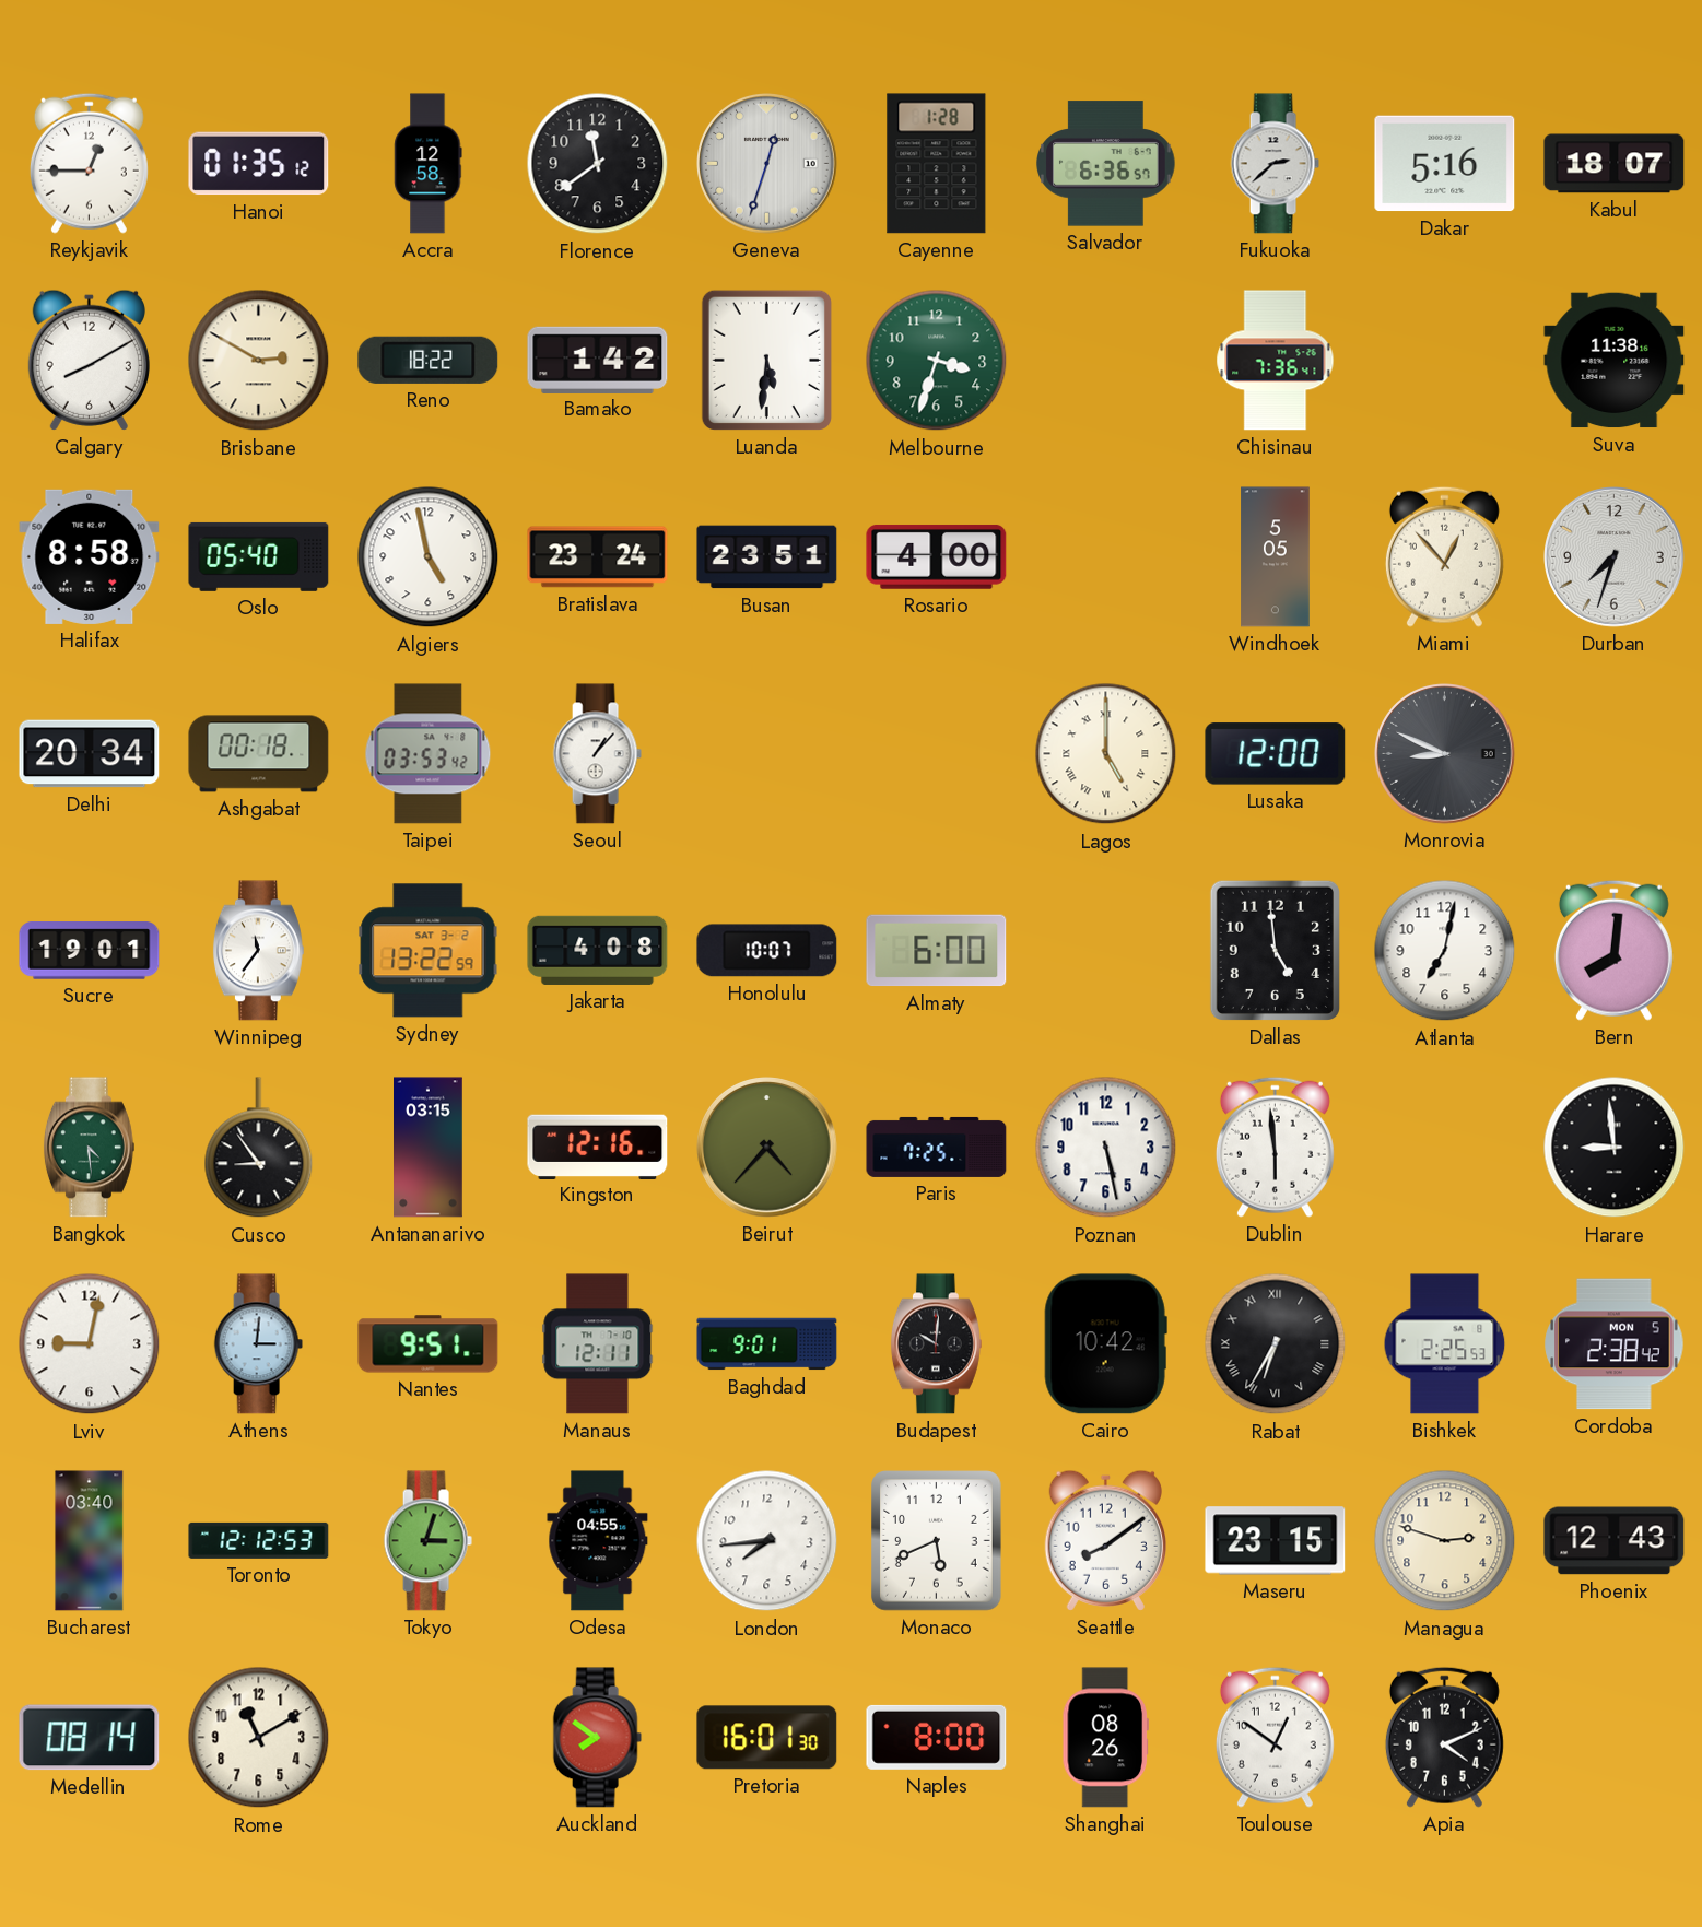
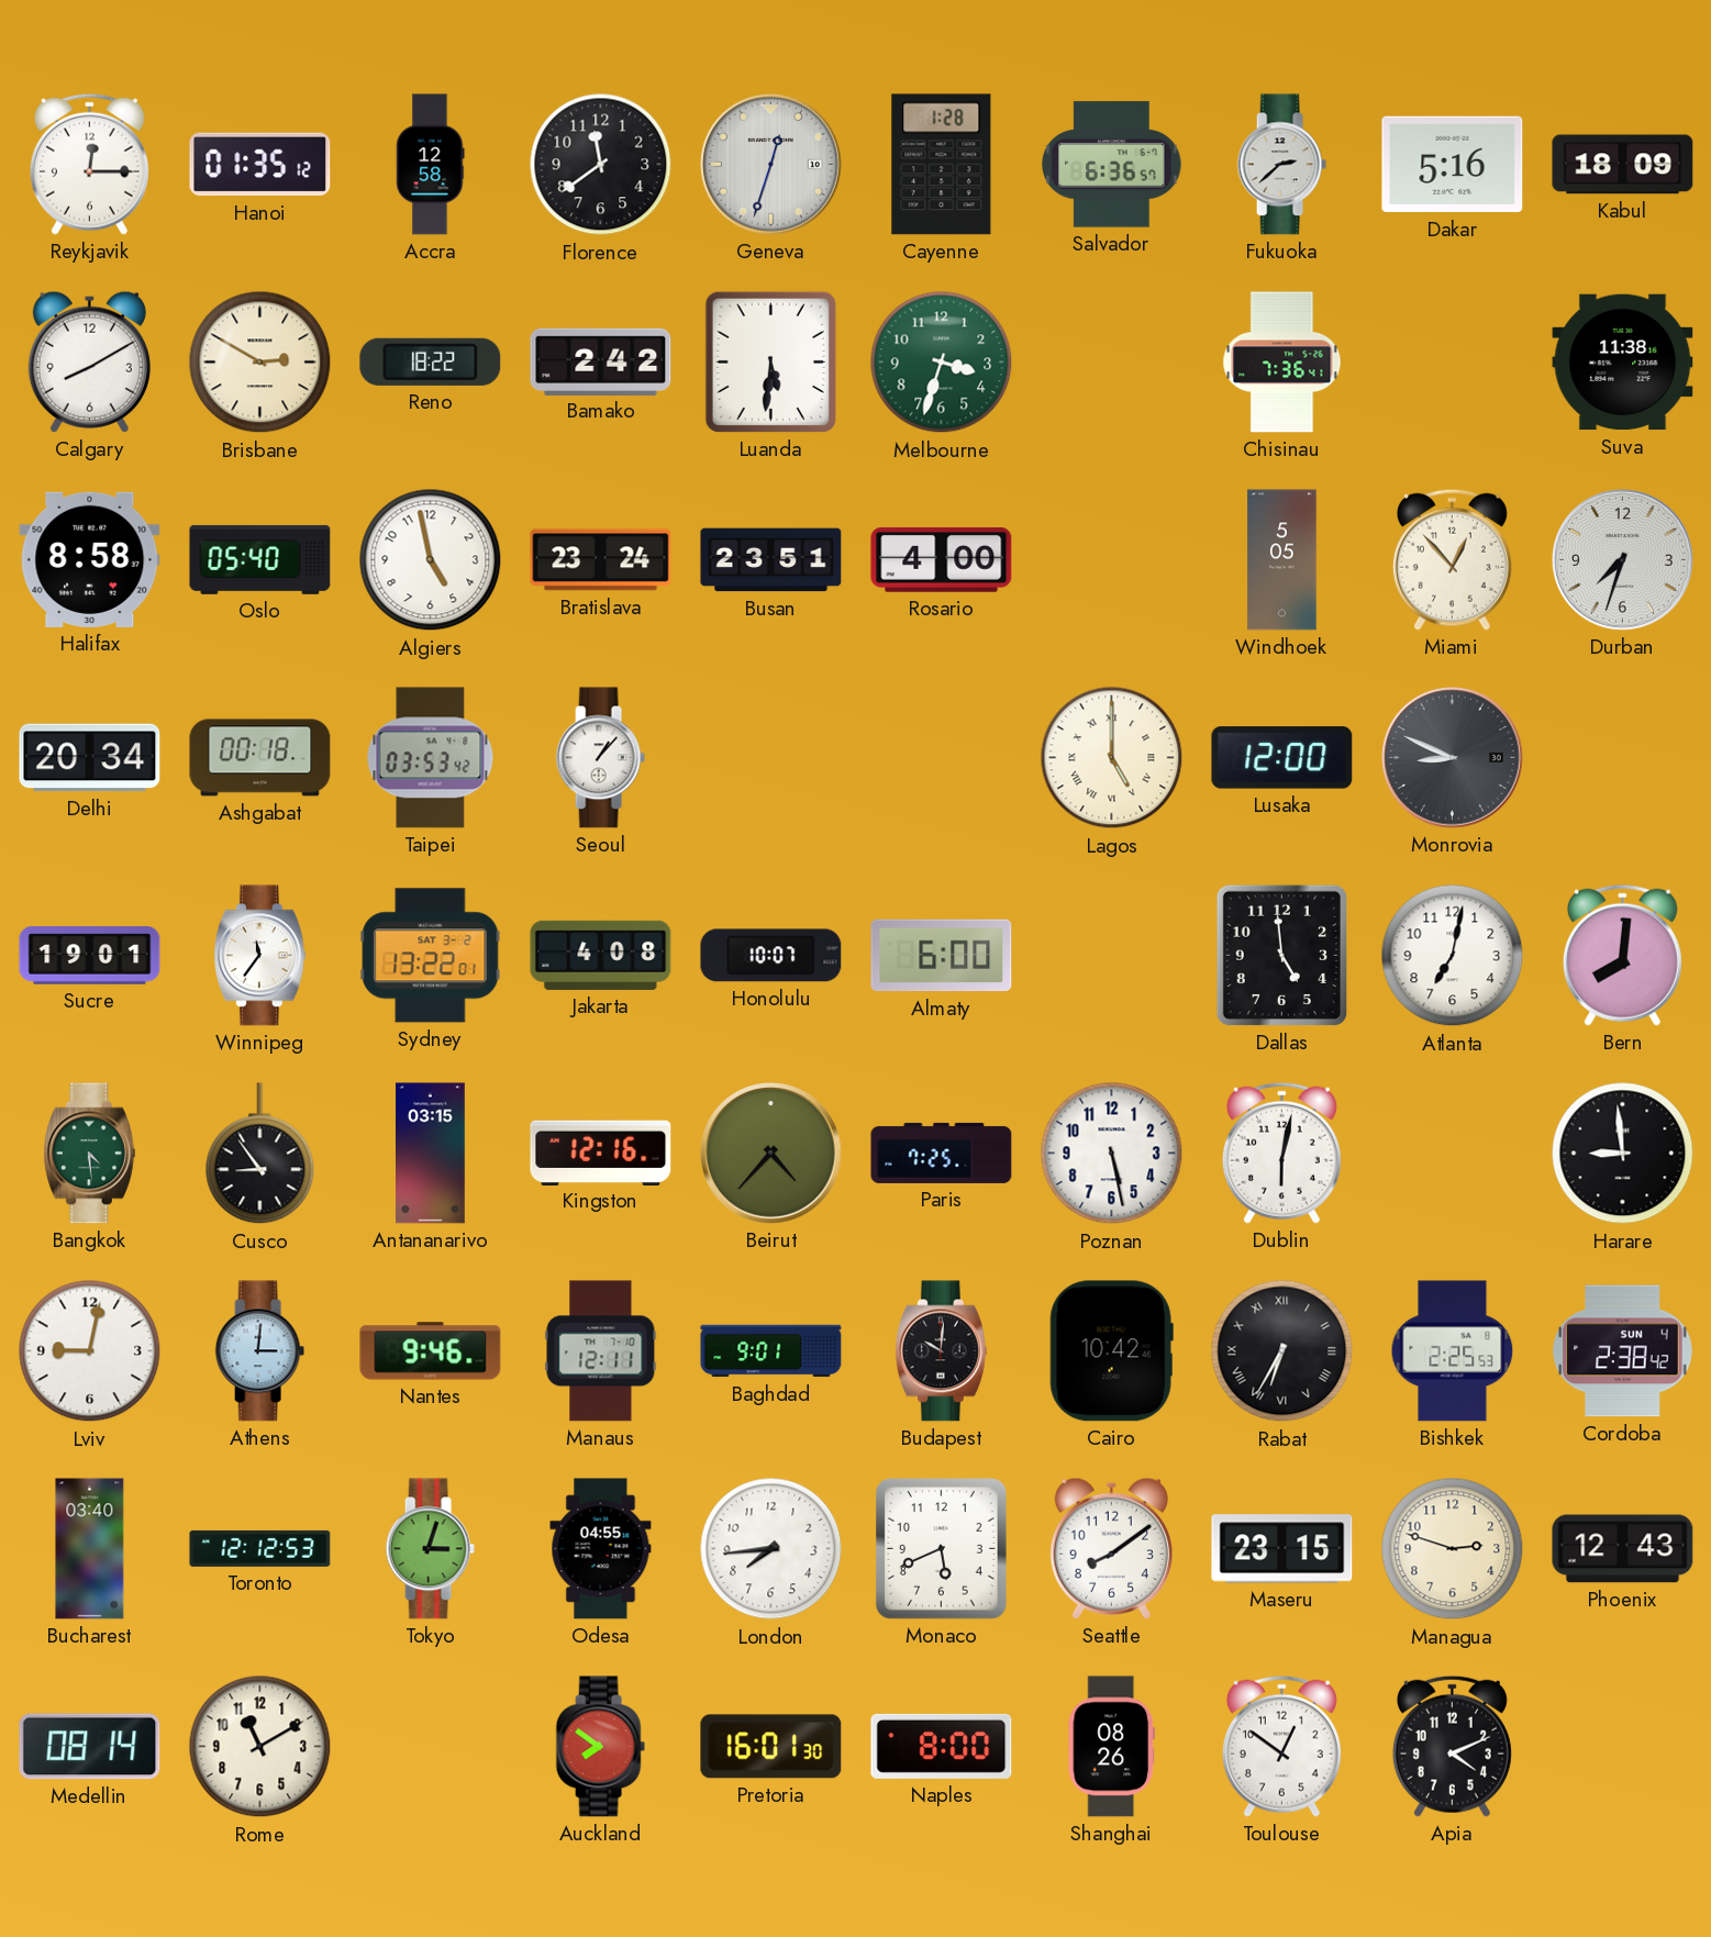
Reykjavik: 12:45 -> 12:15 (89, 164)
Kabul: 18:07 -> 18:09 (1623, 165)
Bamako: 1:42 -> 2:42 (601, 361)
Sydney: 13:22:59 -> 13:22:01 (431, 956)
Dublin: 5:59 -> 6:02 (1281, 1153)
Nantes: 9:51 -> 9:46 (431, 1351)
Cordoba date: MON 5 -> SUN 4 (1623, 1351)
